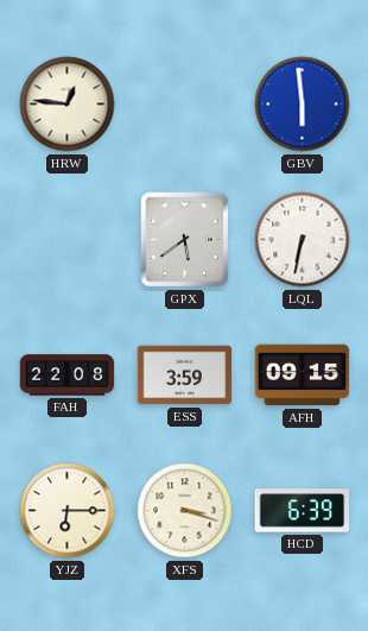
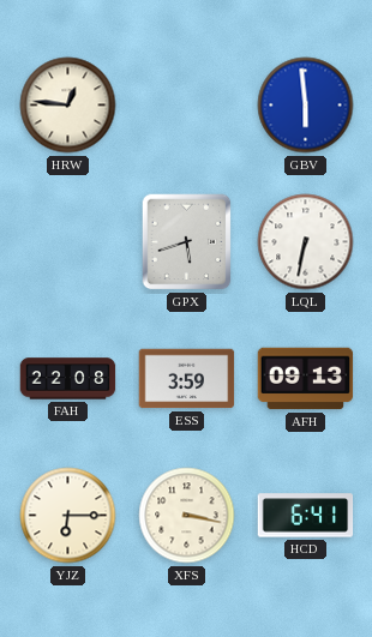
GPX: 5:39 -> 5:42 (187, 242)
AFH: 09:15 -> 09:13 (306, 379)
XFS: 3:18 -> 3:17 (187, 516)
HCD: 6:39 -> 6:41 (306, 516)
